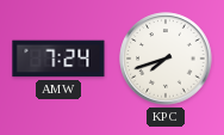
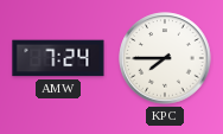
KPC: 7:42 -> 7:45 (165, 58)
